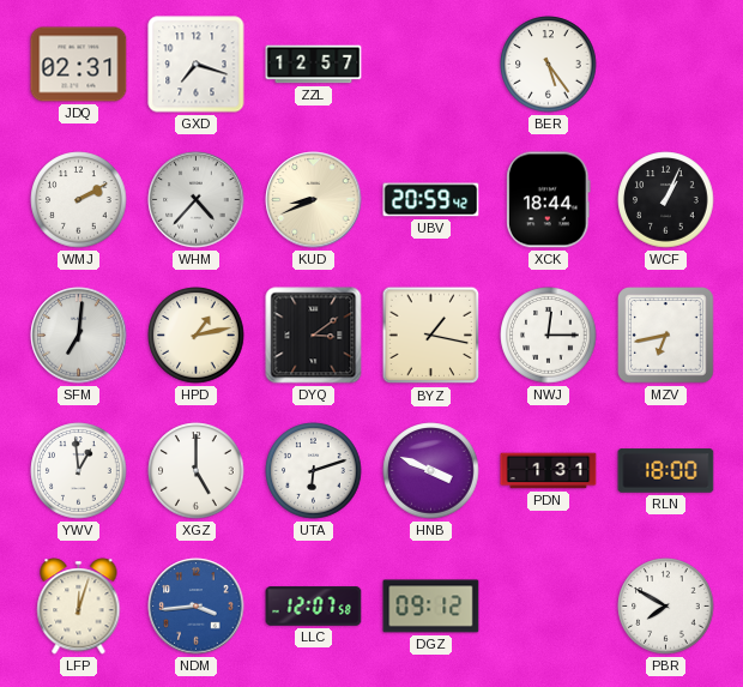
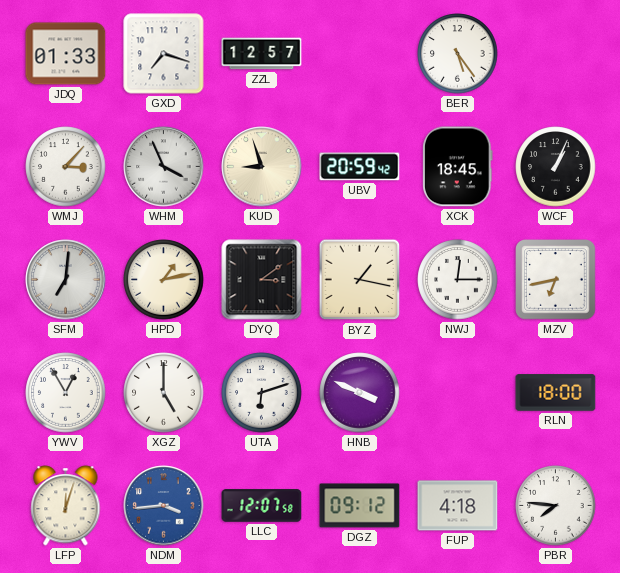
JDQ: 02:31 -> 01:33 (66, 54)
WMJ: 2:10 -> 3:07 (66, 167)
WHM: 4:37 -> 3:56 (164, 167)
KUD: 8:41 -> 8:57 (262, 167)
XCK: 18:44 -> 18:45 (458, 167)
YWV: 12:59 -> 12:55 (66, 393)
PDN: 1:31 -> none (549, 471)
FUP: none -> 4:18 (458, 506)
PBR: 7:50 -> 7:46 (556, 506)
